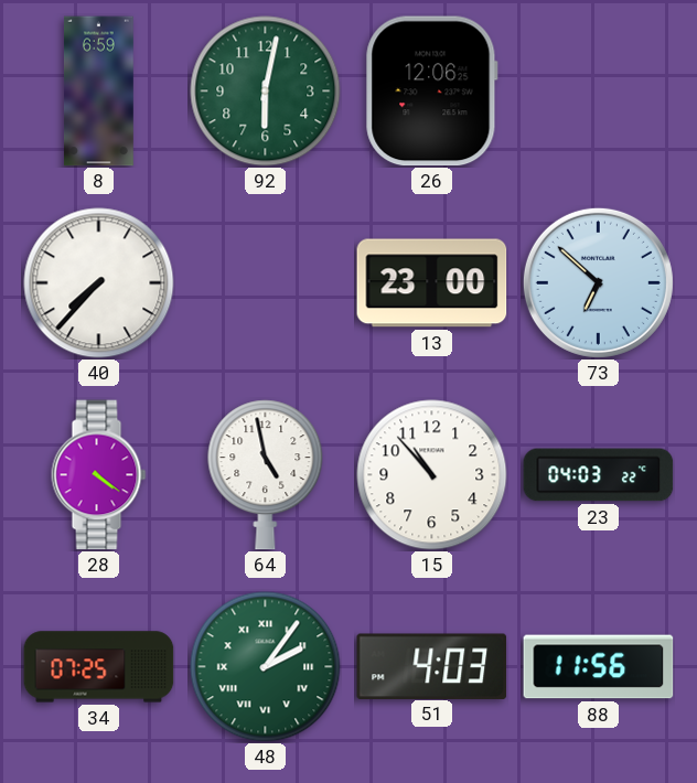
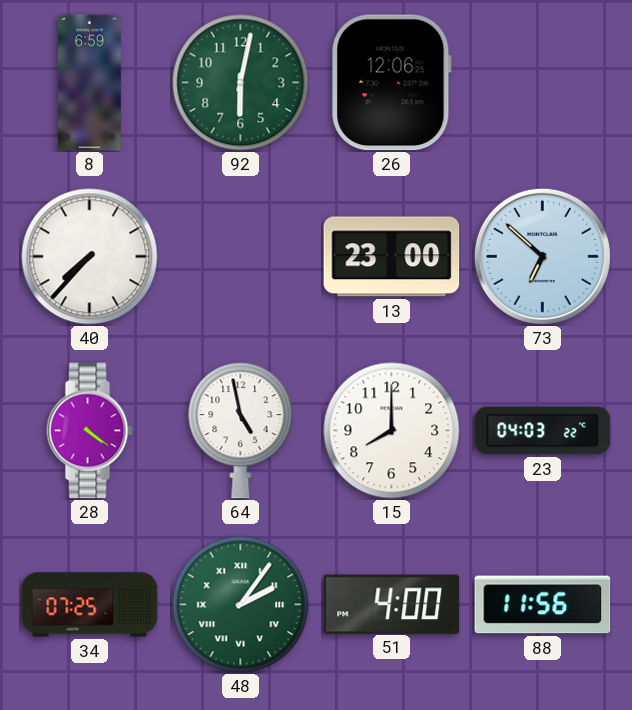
15: 10:53 -> 8:00 (392, 431)
51: 4:03 -> 4:00 (392, 604)
